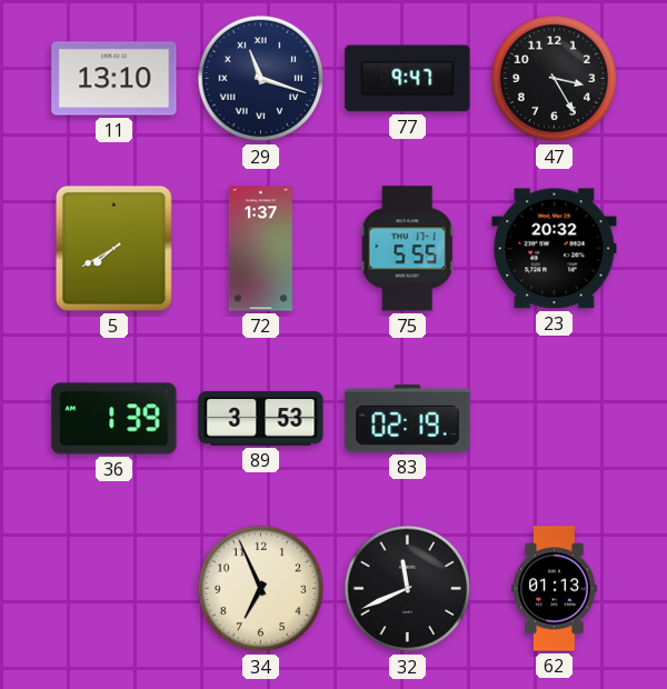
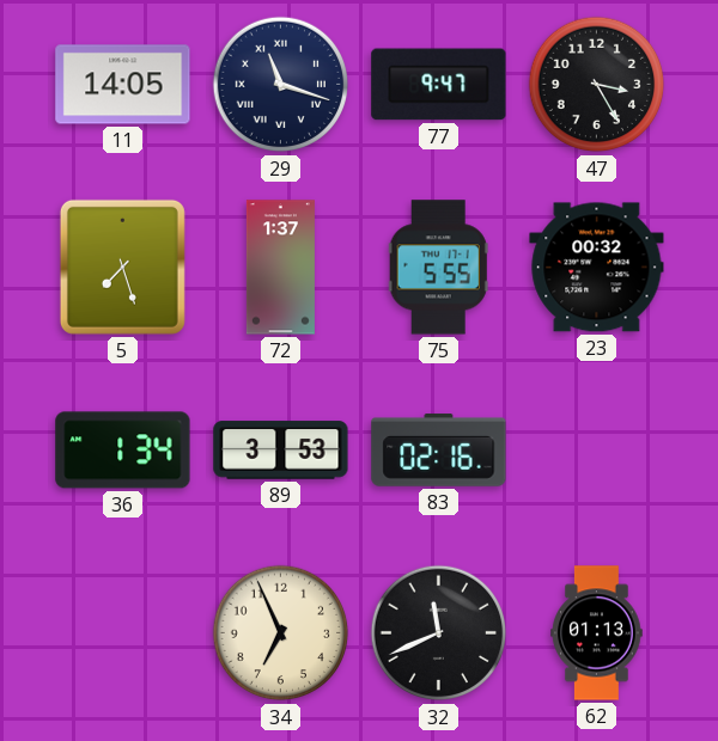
11: 13:10 -> 14:05 (123, 85)
5: 7:40 -> 7:27 (122, 267)
23: 20:32 -> 00:32 (597, 268)
36: 1:39 -> 1:34 (123, 451)
83: 02:19 -> 02:16 (439, 451)
